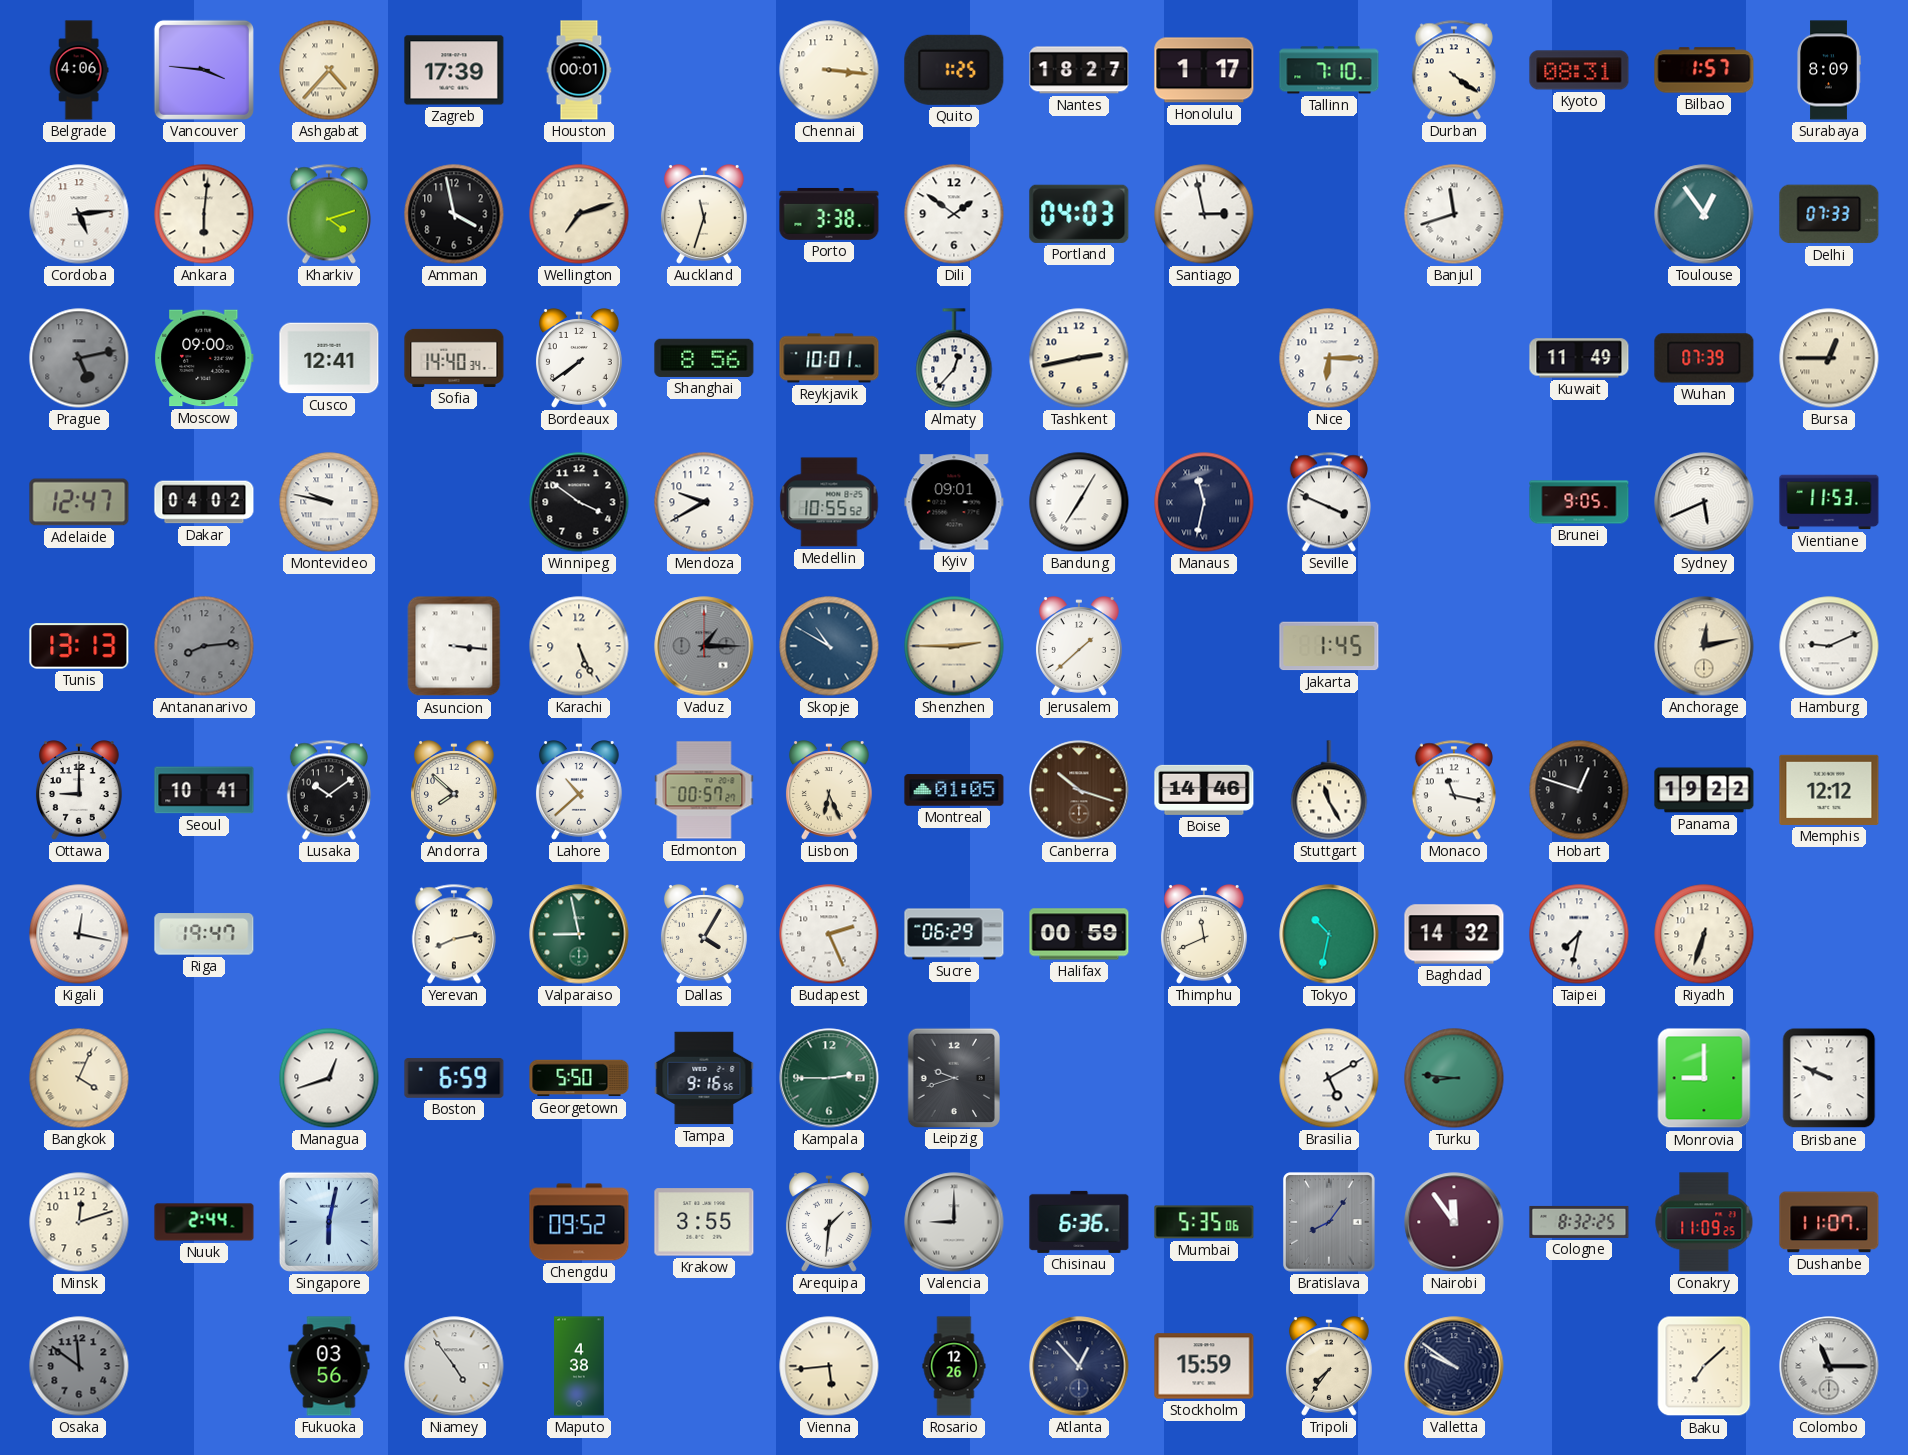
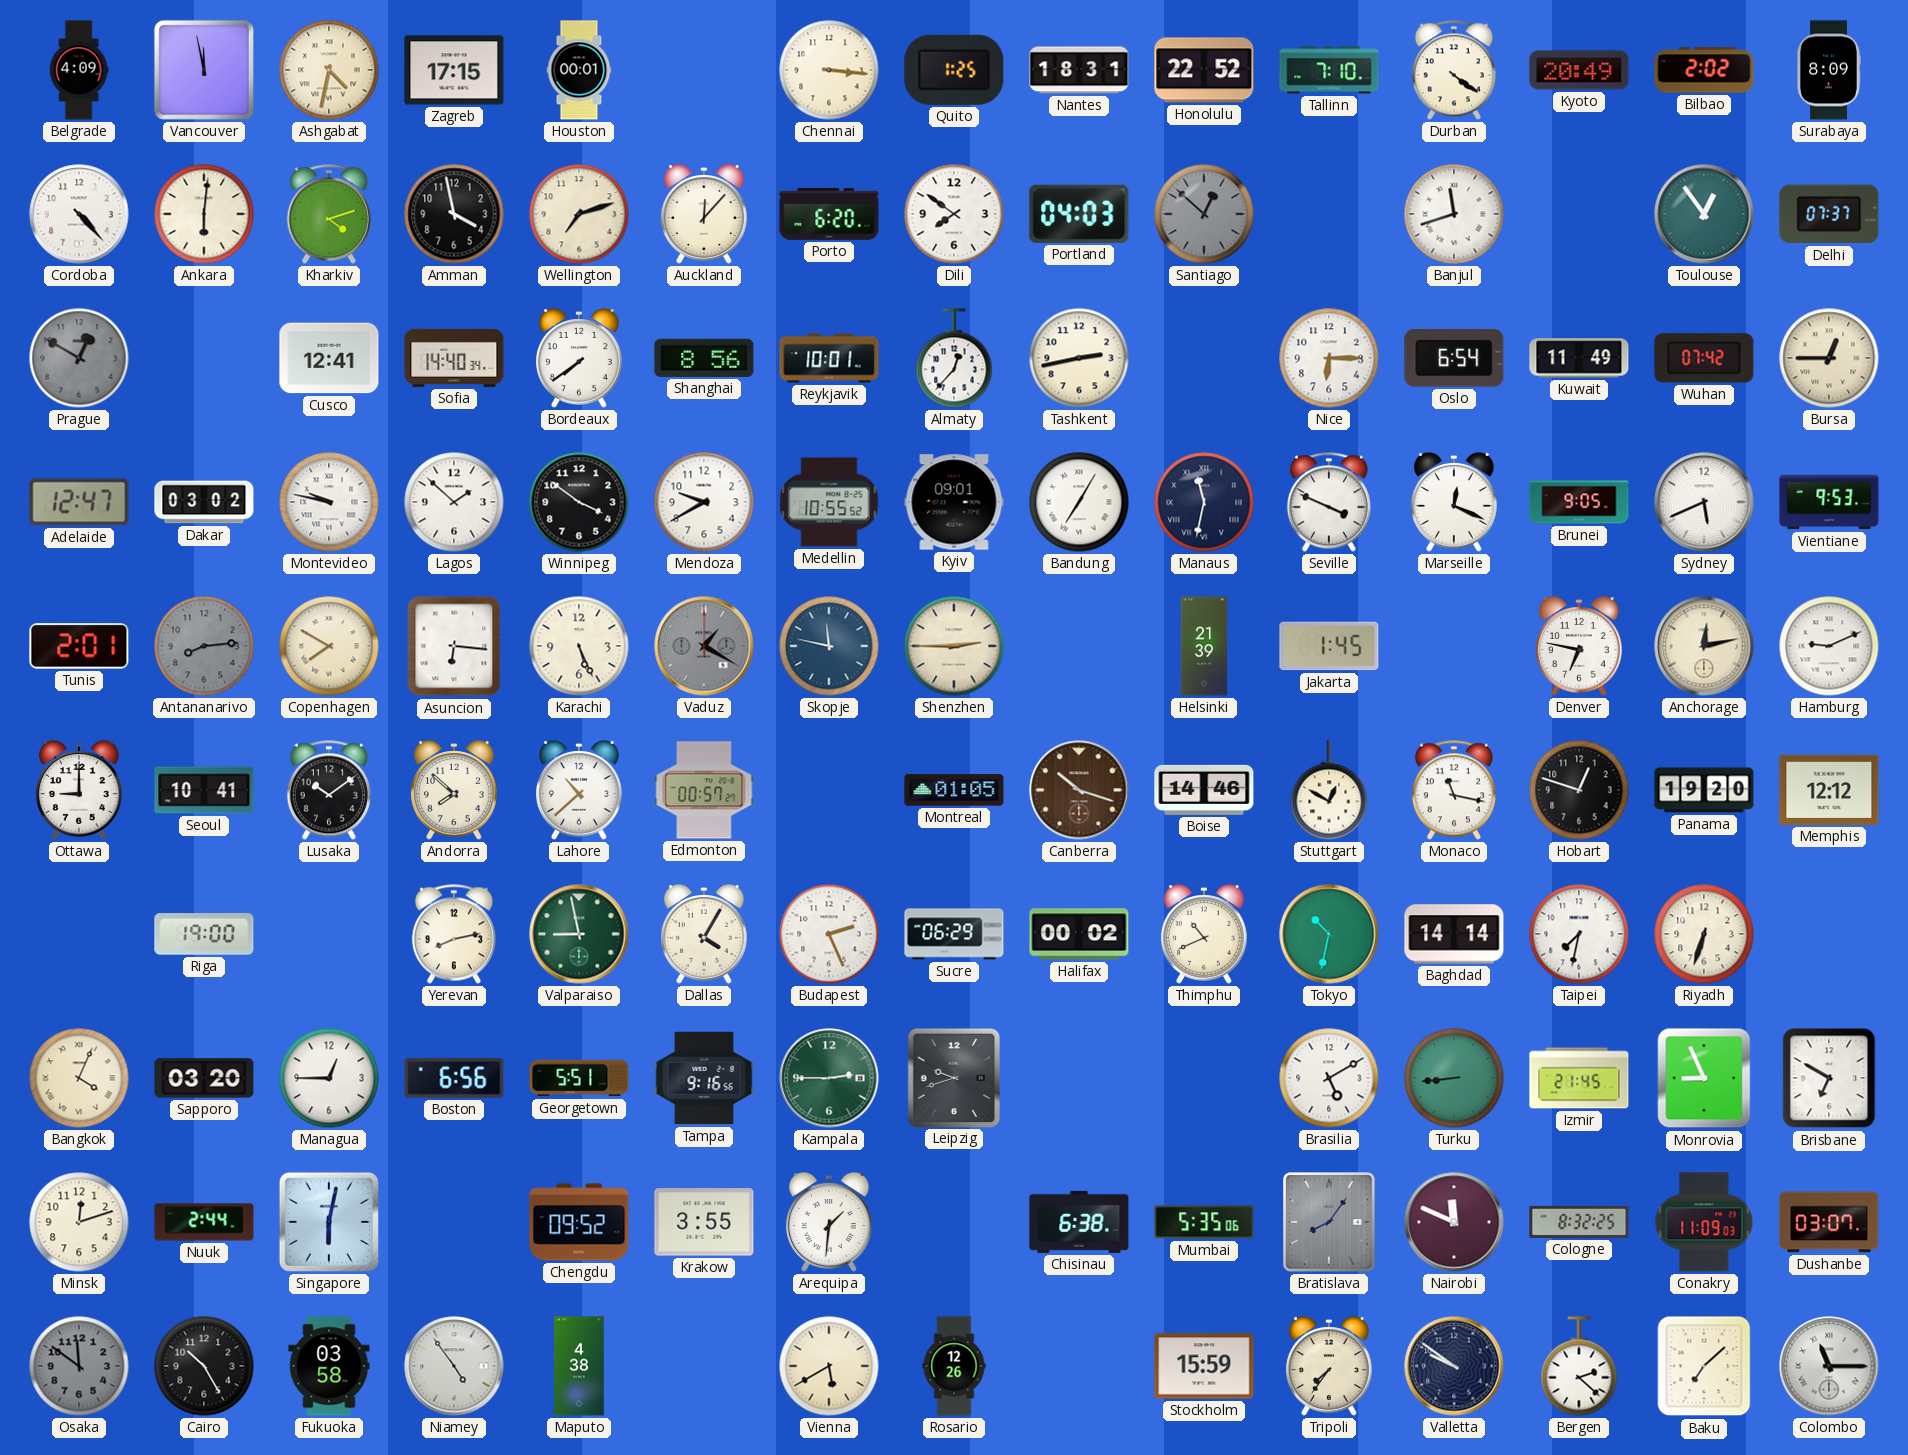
Belgrade: 4:06 -> 4:09 (79, 70)
Vancouver: 3:46 -> 11:58 (204, 70)
Ashgabat: 4:37 -> 4:32 (329, 70)
Zagreb: 17:39 -> 17:15 (454, 70)
Nantes: 18:27 -> 18:31 (1079, 70)
Honolulu: 1:17 -> 22:52 (1204, 70)
Kyoto: 08:31 -> 20:49 (1579, 70)
Bilbao: 1:57 -> 2:02 (1704, 70)
Cordoba: 5:14 -> 4:23 (79, 214)
Auckland: 11:33 -> 12:07 (704, 214)
Porto: 3:38 -> 6:20 (829, 214)
Dili: 1:51 -> 7:51 (954, 214)
Santiago: 2:58 -> 12:52 (1204, 214)
Santiago dial: white -> grey (1204, 214)
Delhi: 07:33 -> 07:37 (1829, 214)
Prague: 5:13 -> 12:50 (79, 358)
Moscow: 09:00 -> none (204, 358)
Oslo: none -> 6:54 (1454, 359)
Wuhan: 07:39 -> 07:42 (1704, 358)
Dakar: 04:02 -> 03:02 (204, 502)
Lagos: none -> 1:52 (454, 502)
Marseille: none -> 12:19 (1454, 502)
Vientiane: 11:53 -> 9:53 (1829, 502)
Tunis: 13:13 -> 2:01 (79, 646)
Copenhagen: none -> 7:50 (329, 646)
Asuncion: 3:16 -> 6:16 (454, 646)
Vaduz: 1:15 -> 1:20 (704, 646)
Skopje: 10:50 -> 11:47 (829, 646)
Jerusalem: 1:38 -> none (1079, 646)
Helsinki: none -> 21:39 (1204, 646)
Denver: none -> 6:47 (1579, 646)
Lisbon: 6:26 -> none (829, 790)
Stuttgart: 11:25 -> 12:50 (1329, 790)
Panama: 19:22 -> 19:20 (1704, 790)
Kigali: 12:17 -> none (79, 934)
Riga: 19:47 -> 19:00 (204, 934)
Halifax: 00:59 -> 00:02 (1079, 934)
Thimphu: 11:41 -> 10:41 (1204, 934)
Baghdad: 14:32 -> 14:14 (1454, 934)
Sapporo: none -> 03:20 (204, 1078)
Managua: 12:42 -> 12:45 (329, 1078)
Boston: 6:59 -> 6:56 (454, 1078)
Georgetown: 5:50 -> 5:51 (579, 1078)
Turku: 8:46 -> 8:44 (1454, 1078)
Izmir: none -> 21:45 (1579, 1078)
Monrovia: 9:00 -> 8:56 (1704, 1078)
Brisbane: 9:49 -> 6:50 (1829, 1078)
Valencia: 9:00 -> none (954, 1222)
Chisinau: 6:36 -> 6:38 (1079, 1222)
Nairobi: 11:54 -> 11:49 (1454, 1222)
Conakry: 11:09:25 -> 11:09:03 (1704, 1222)
Dushanbe: 11:07 -> 03:07 (1829, 1222)
Cairo: none -> 10:25 (204, 1366)
Fukuoka: 03:56 -> 03:58 (329, 1366)
Vienna: 5:44 -> 5:40 (829, 1366)
Atlanta: 12:53 -> none (1079, 1366)
Bergen: none -> 2:22 (1579, 1366)
